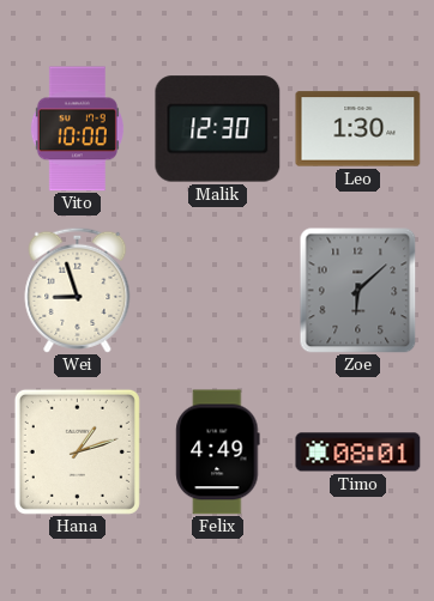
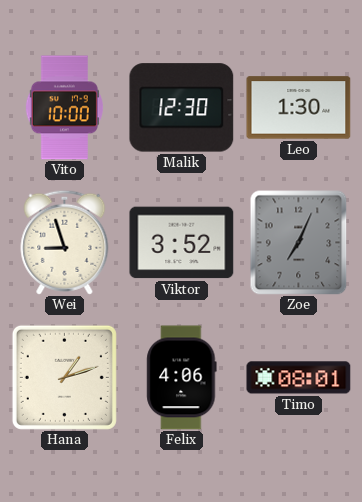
Viktor: none -> 3:52 (182, 243)
Zoe: 6:08 -> 7:04 (299, 243)
Felix: 4:49 -> 4:06 (182, 378)
